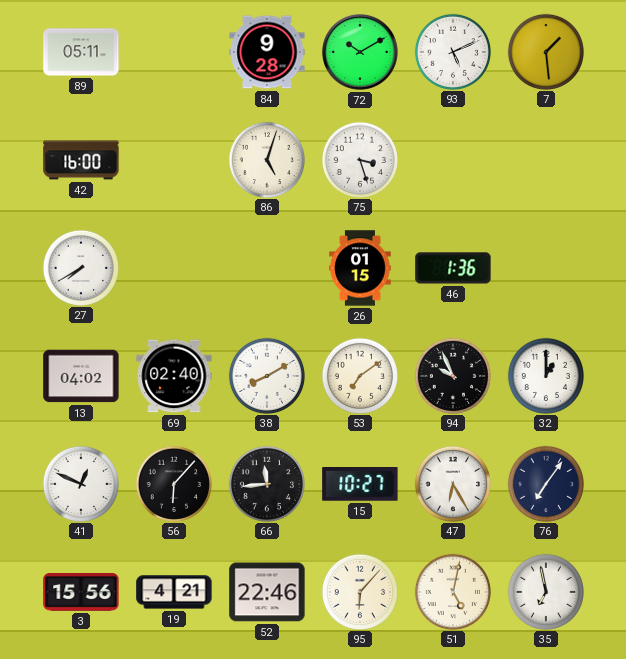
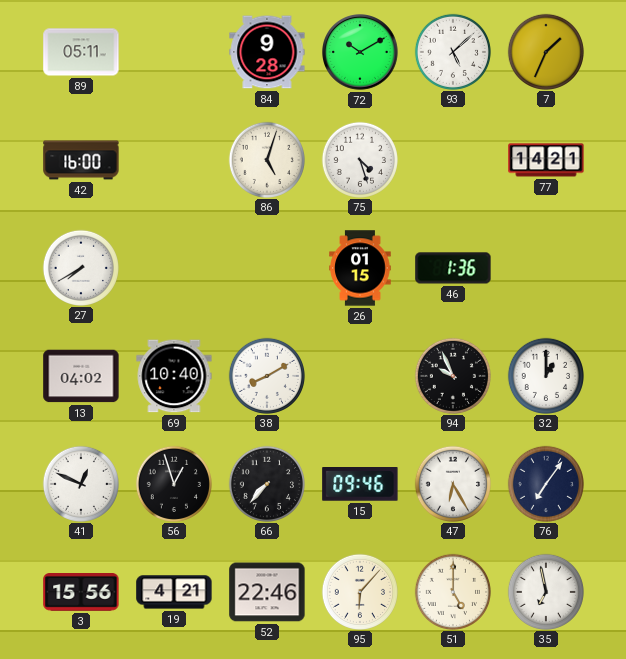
93: 5:11 -> 5:08 (452, 51)
7: 1:29 -> 1:34 (545, 51)
75: 3:27 -> 4:27 (359, 159)
77: none -> 14:21 (546, 160)
69: 02:40 -> 10:40 (174, 376)
53: 7:09 -> none (359, 375)
56: 6:07 -> 12:57 (173, 483)
66: 11:44 -> 7:37 (266, 483)
15: 10:27 -> 09:46 (360, 484)
51: 5:02 -> 5:00 (452, 591)
